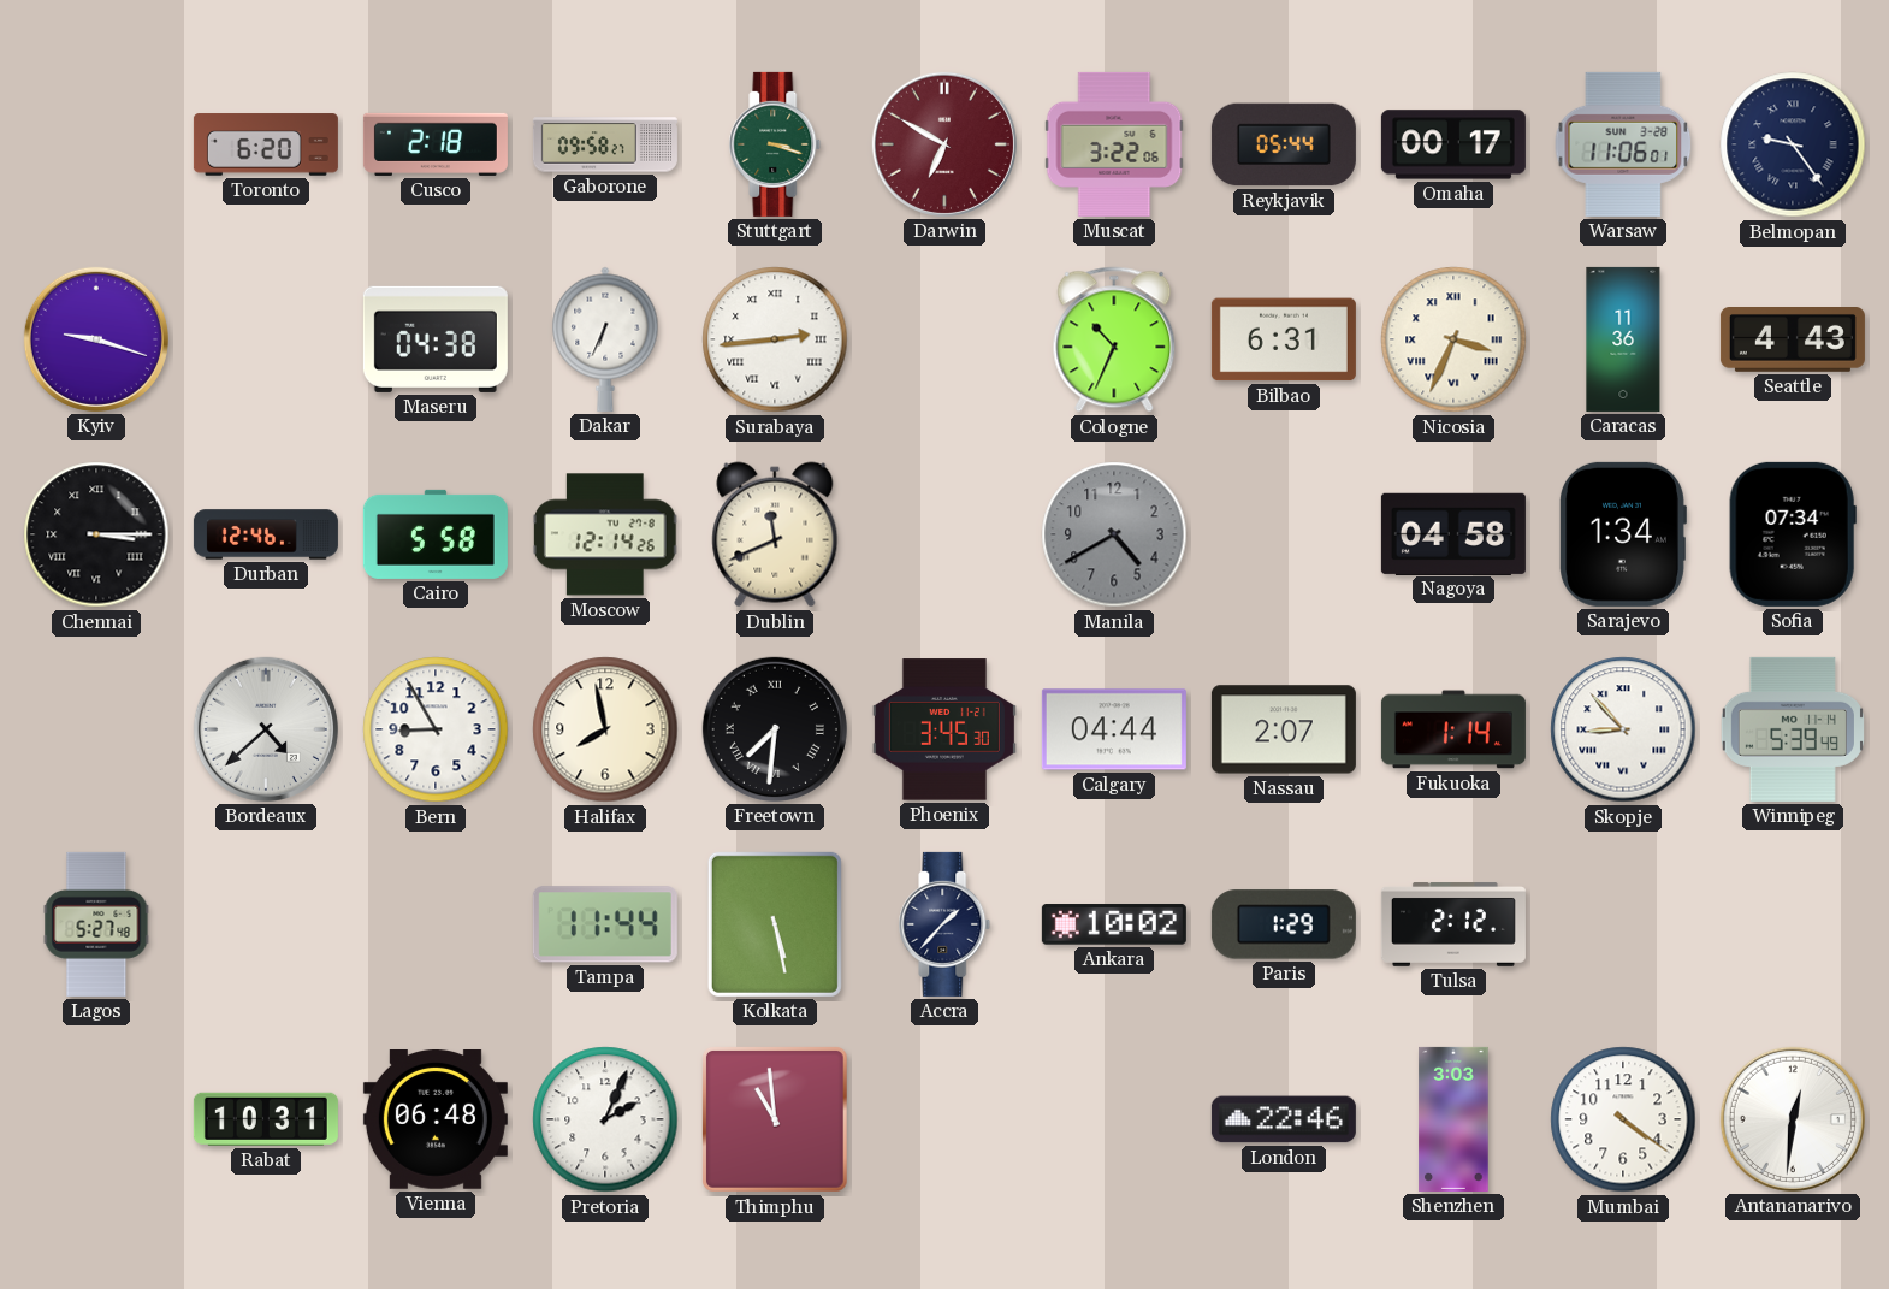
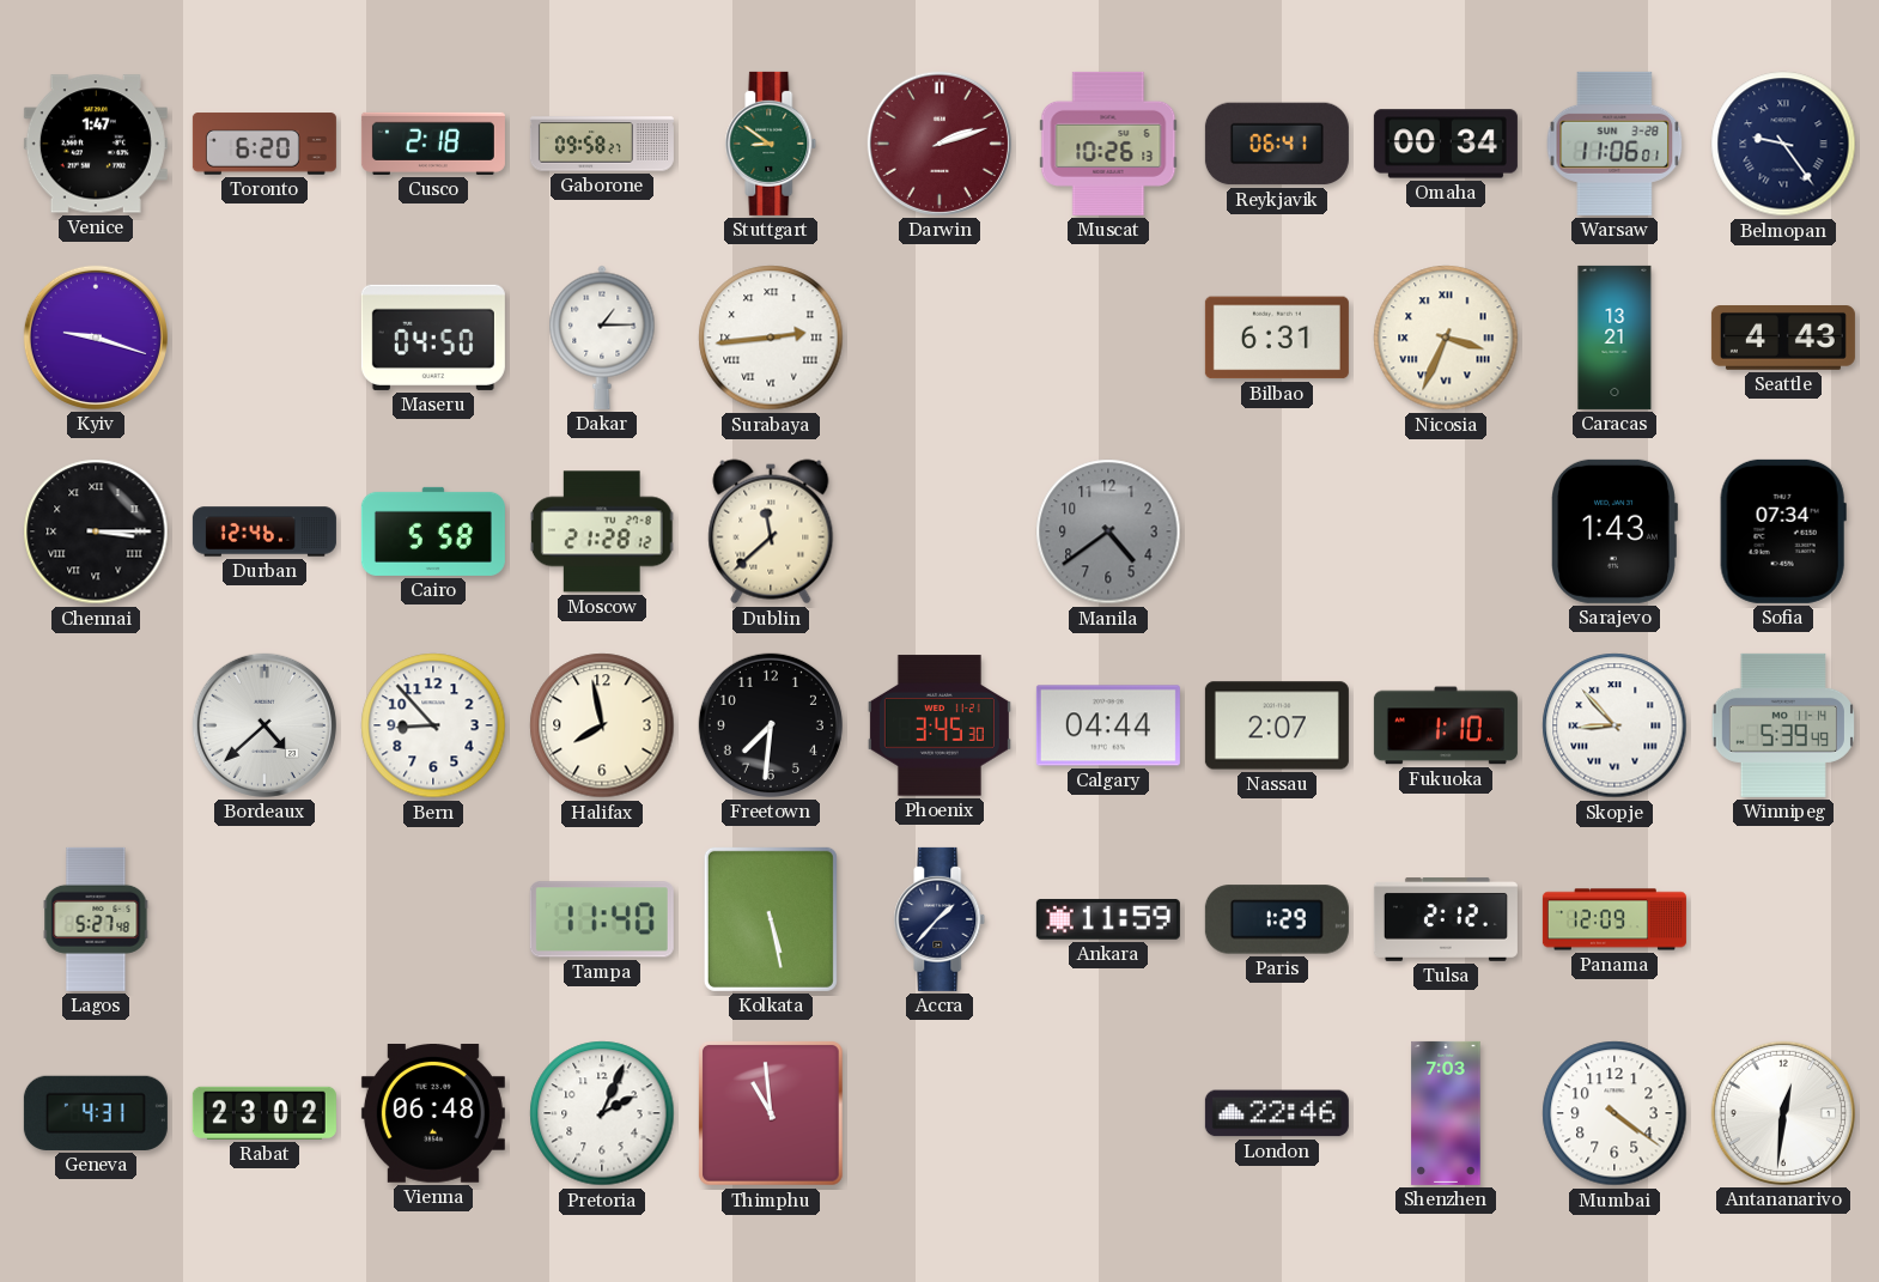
Venice: none -> 1:47 (96, 144)
Stuttgart: 3:18 -> 8:51 (771, 144)
Darwin: 6:50 -> 2:12 (939, 144)
Muscat: 3:22 -> 10:26 (1108, 144)
Reykjavik: 05:44 -> 06:41 (1277, 144)
Omaha: 00:17 -> 00:34 (1446, 144)
Maseru: 04:38 -> 04:50 (433, 338)
Dakar: 6:34 -> 1:15 (602, 338)
Cologne: 10:34 -> none (1114, 339)
Caracas: 11:36 -> 13:21 (1615, 338)
Moscow: 12:14 -> 21:28 (602, 531)
Dublin: 11:41 -> 11:38 (771, 531)
Manila: 4:40 -> 4:39 (1108, 531)
Nagoya: 04:58 -> none (1453, 533)
Sarajevo: 1:34 -> 1:43 (1615, 531)
Bern: 8:55 -> 8:53 (433, 725)
Freetown numerals: Roman -> Arabic (771, 725)
Fukuoka: 1:14 -> 1:10 (1446, 725)
Tampa: 11:44 -> 11:40 (602, 919)
Ankara: 10:02 -> 11:59 (1108, 919)
Panama: none -> 12:09 (1615, 919)
Geneva: none -> 4:31 (96, 1113)
Rabat: 10:31 -> 23:02 (264, 1113)
Shenzhen: 3:03 -> 7:03 (1446, 1113)
